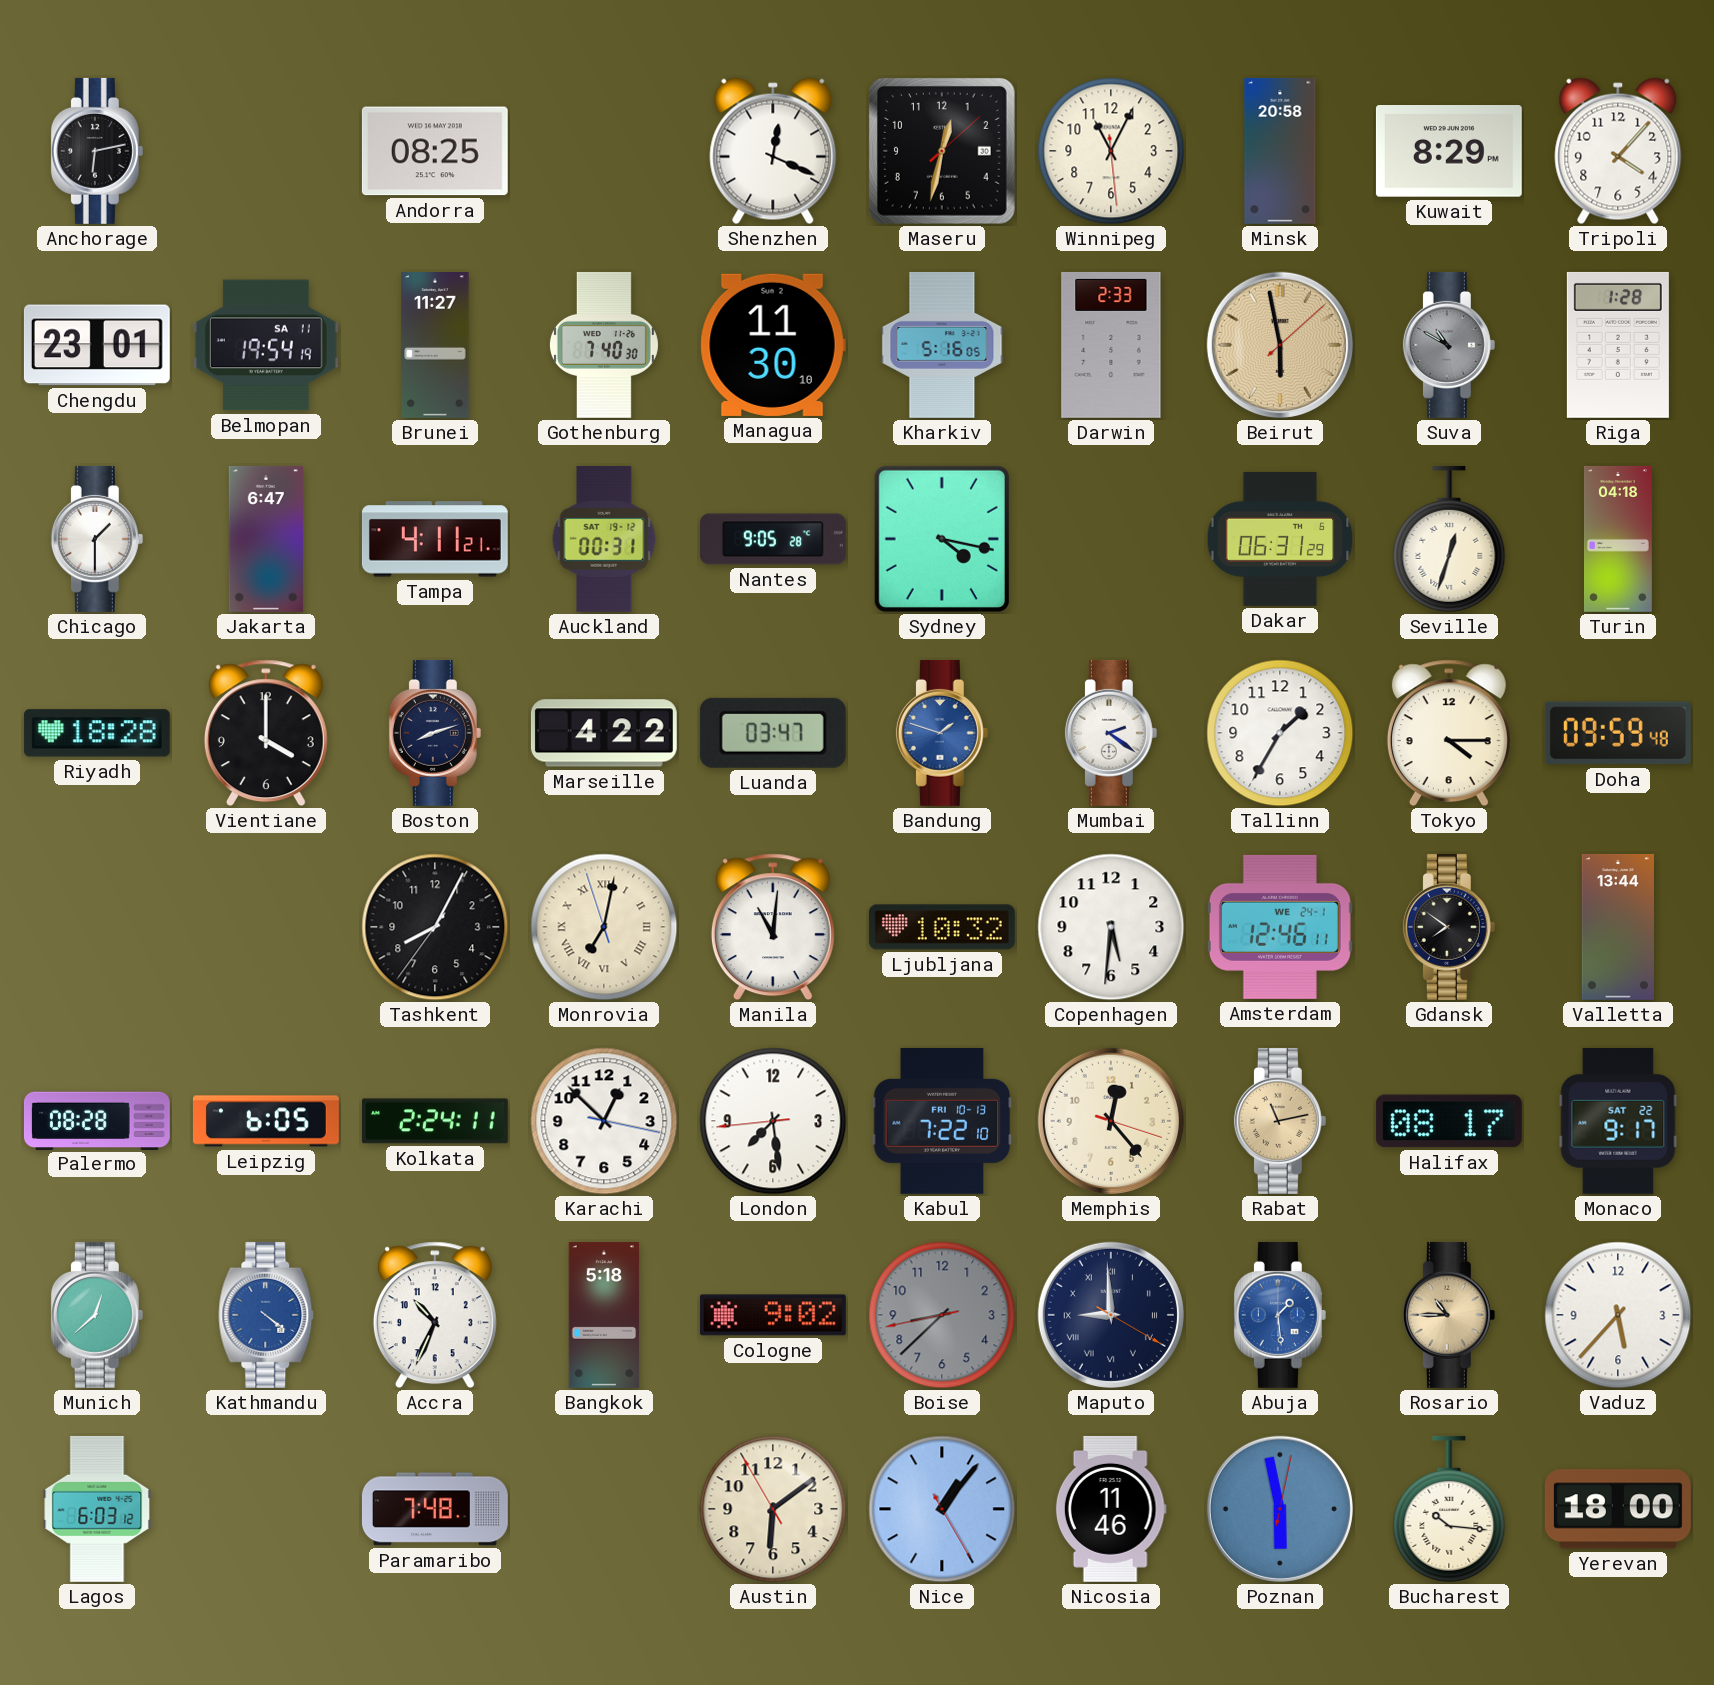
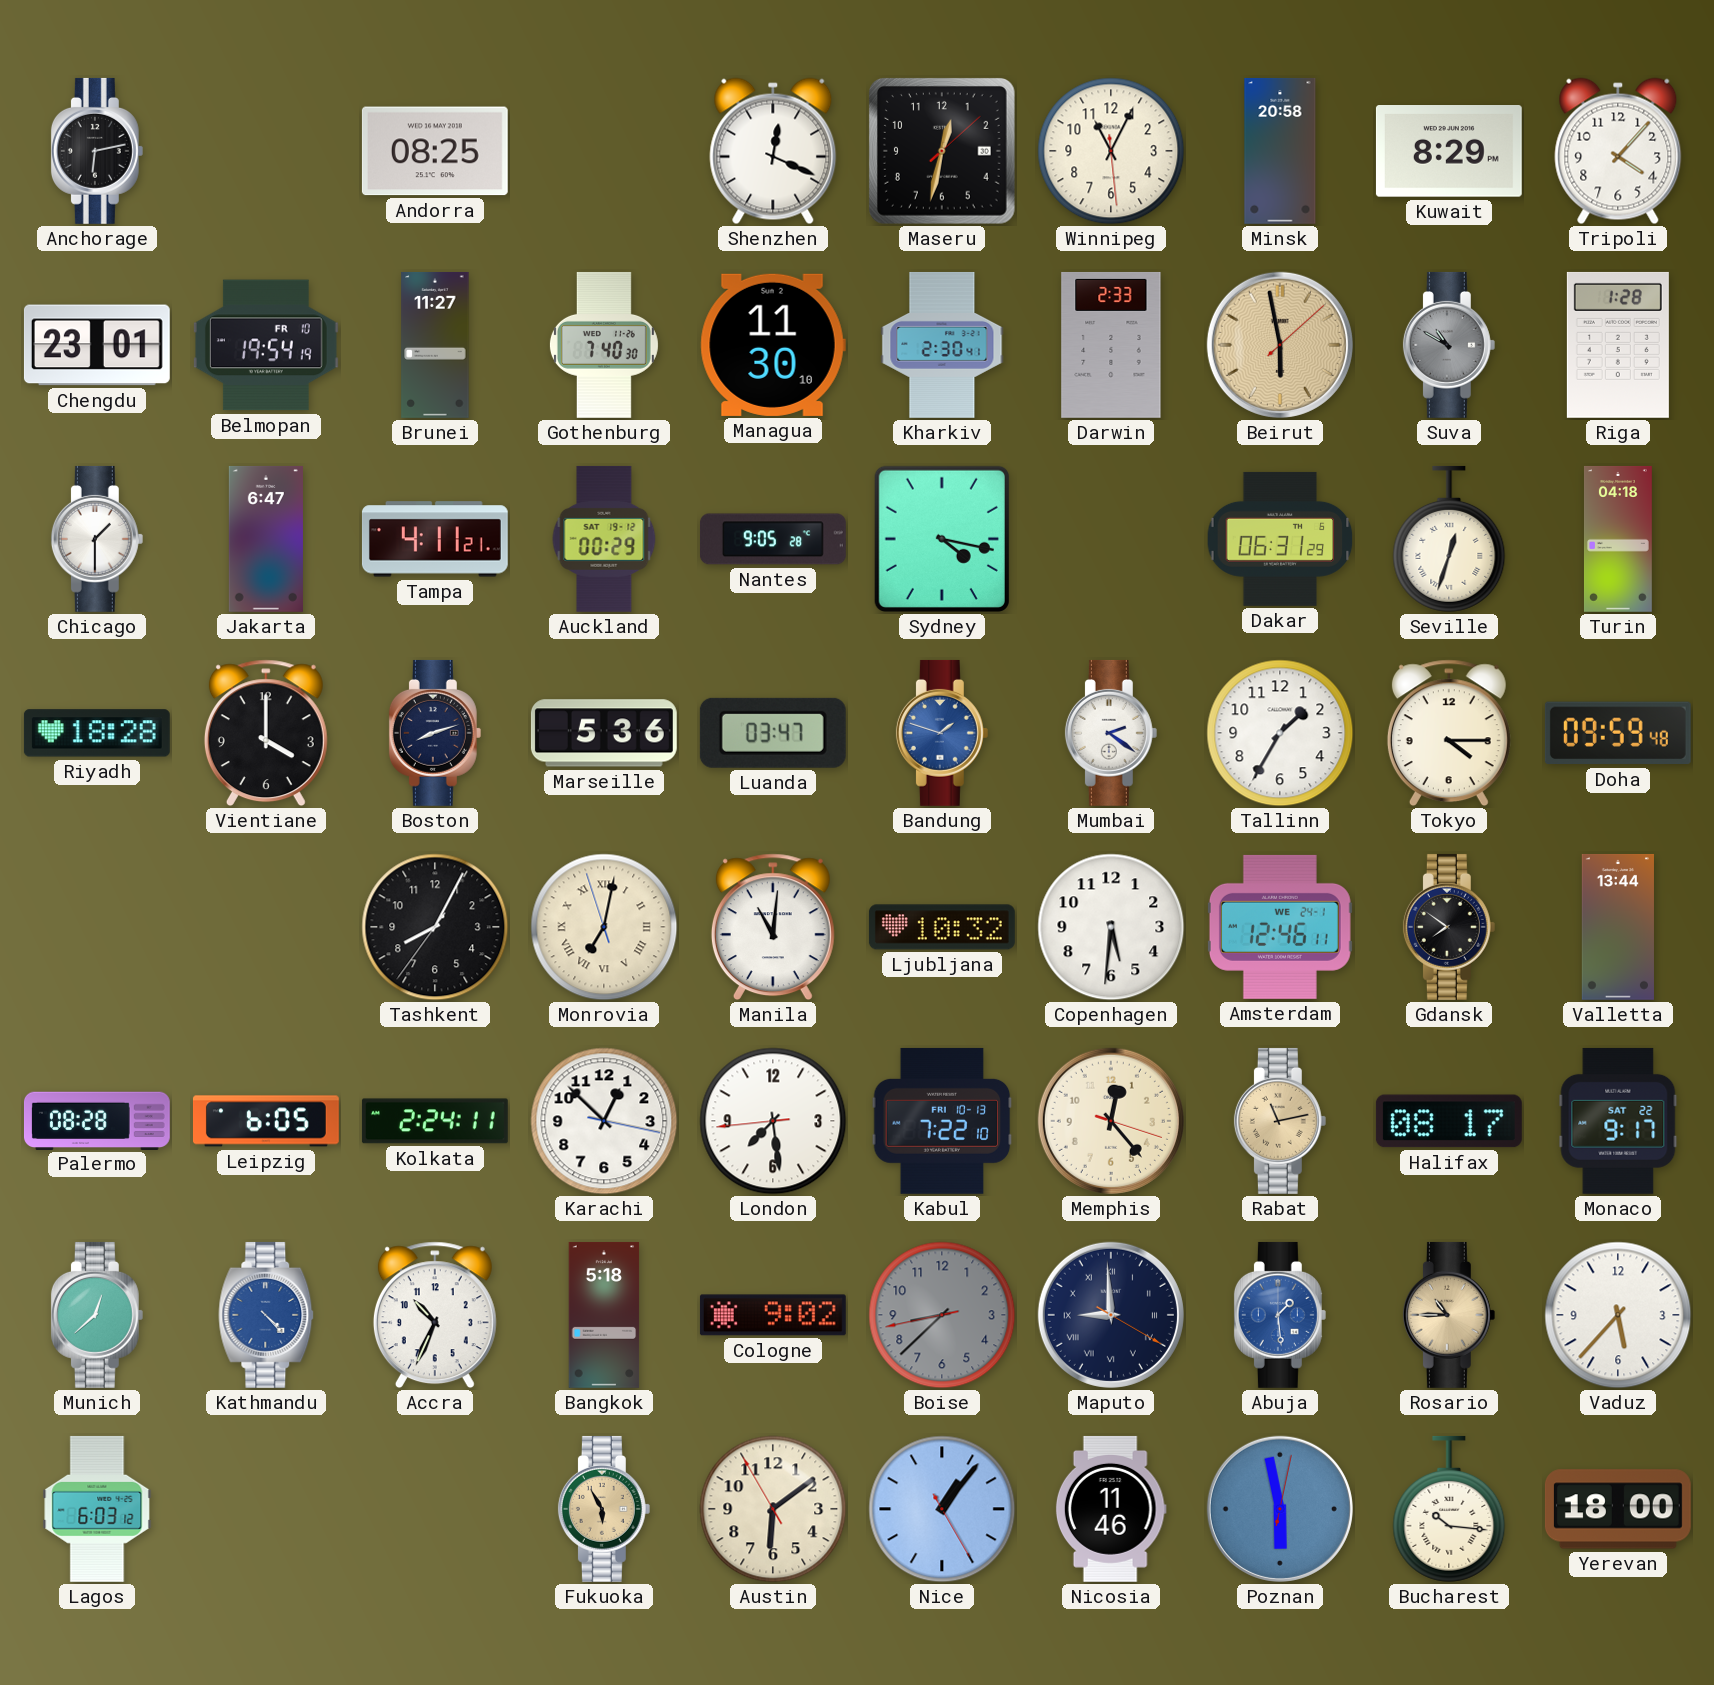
Belmopan date: SA 11 -> FR 10 (266, 345)
Kharkiv: 5:16 -> 2:30 (942, 345)
Auckland: 00:31 -> 00:29 (604, 539)
Marseille: 4:22 -> 5:36 (604, 733)
Kathmandu: 4:21 -> 4:23 (266, 1315)
Paramaribo: 7:48 -> none (435, 1509)
Fukuoka: none -> 5:55 (604, 1509)
